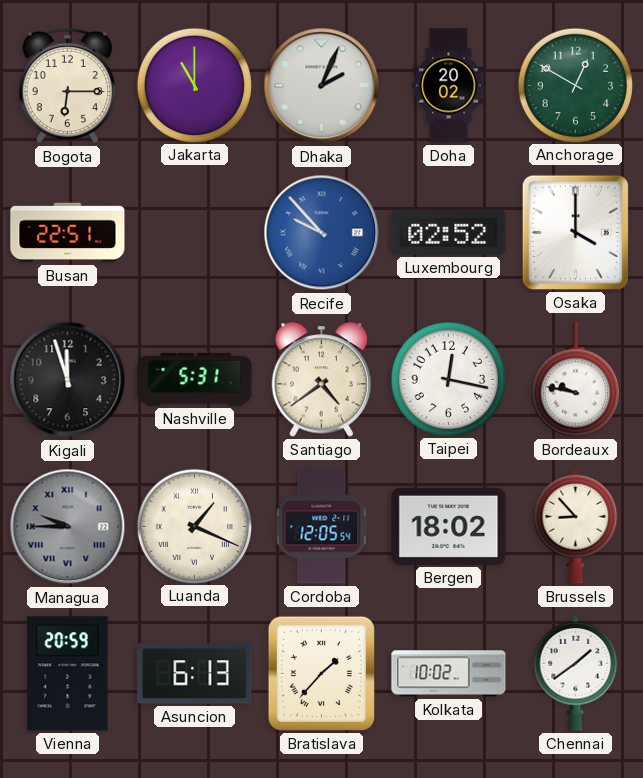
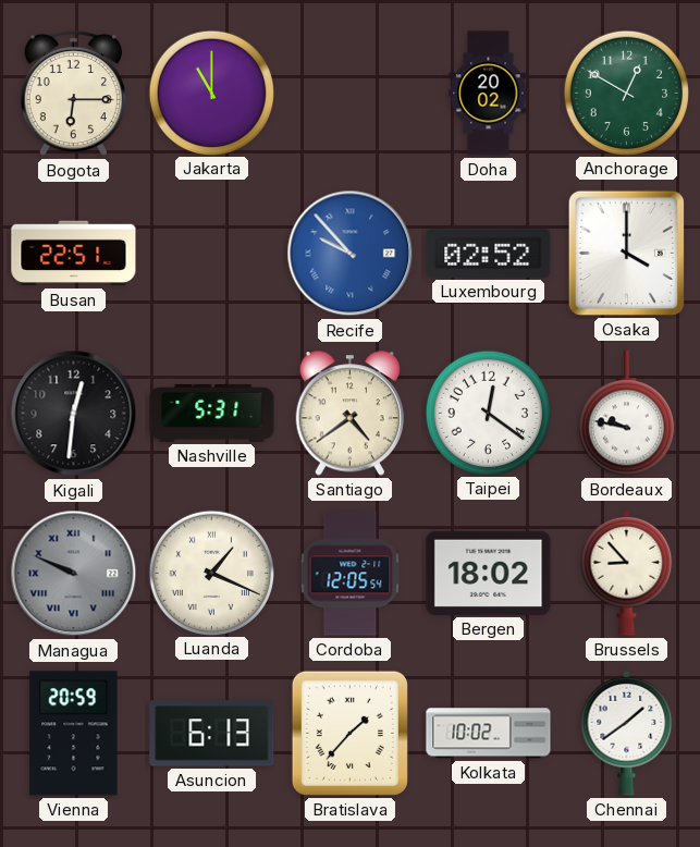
Dhaka: 2:04 -> none (322, 86)
Kigali: 11:57 -> 12:31 (74, 414)
Taipei: 12:17 -> 12:21 (488, 413)
Managua: 9:45 -> 9:49 (74, 574)
